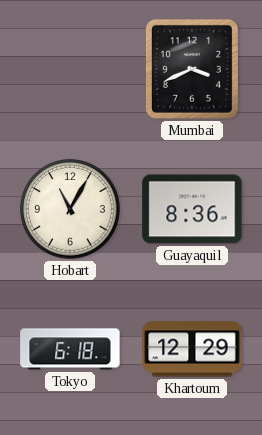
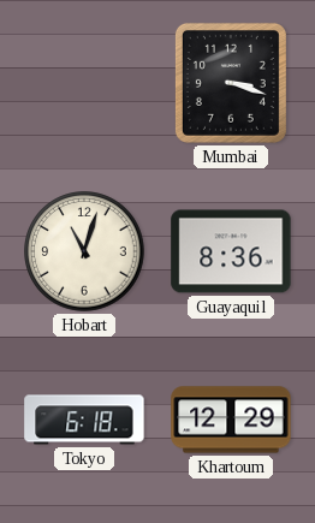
Mumbai: 3:41 -> 3:18 (231, 83)
Hobart: 11:05 -> 11:03 (84, 251)
